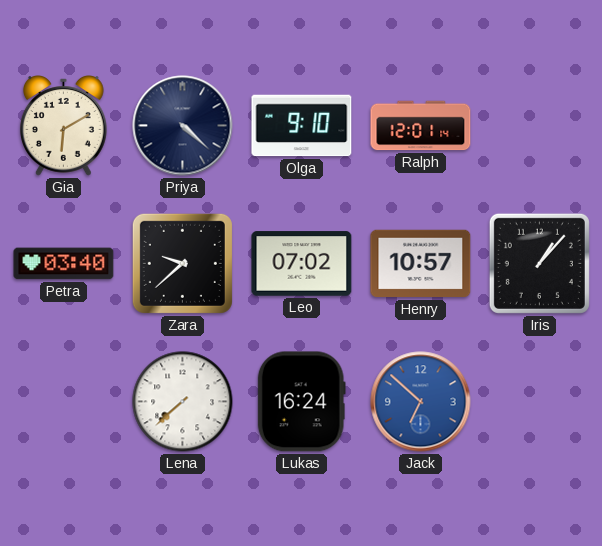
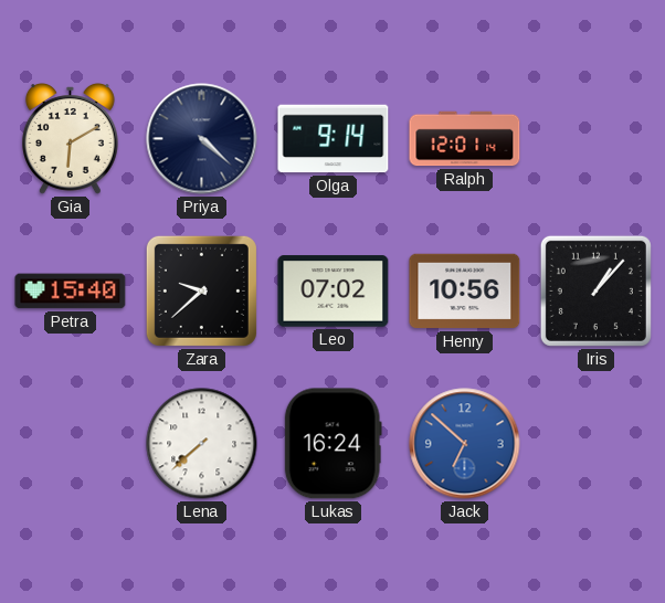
Olga: 9:10 -> 9:14 (334, 139)
Petra: 03:40 -> 15:40 (71, 292)
Henry: 10:57 -> 10:56 (465, 292)
